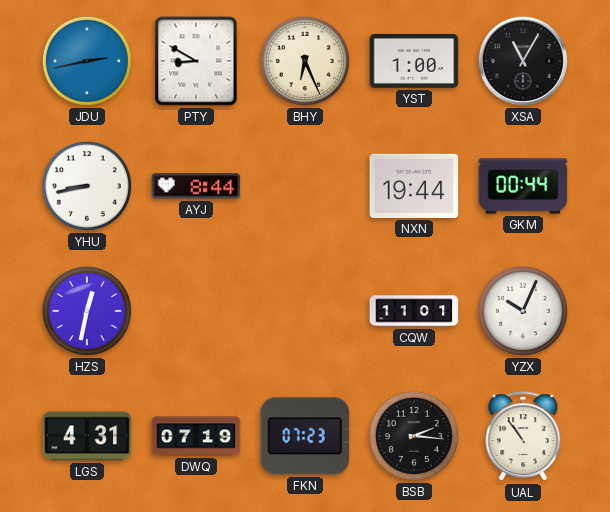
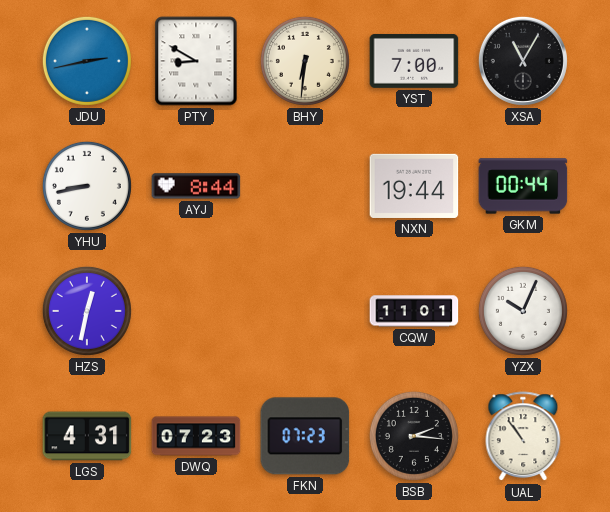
BHY: 6:26 -> 6:31 (305, 61)
YST: 1:00 -> 7:00 (414, 61)
DWQ: 07:19 -> 07:23 (196, 436)
